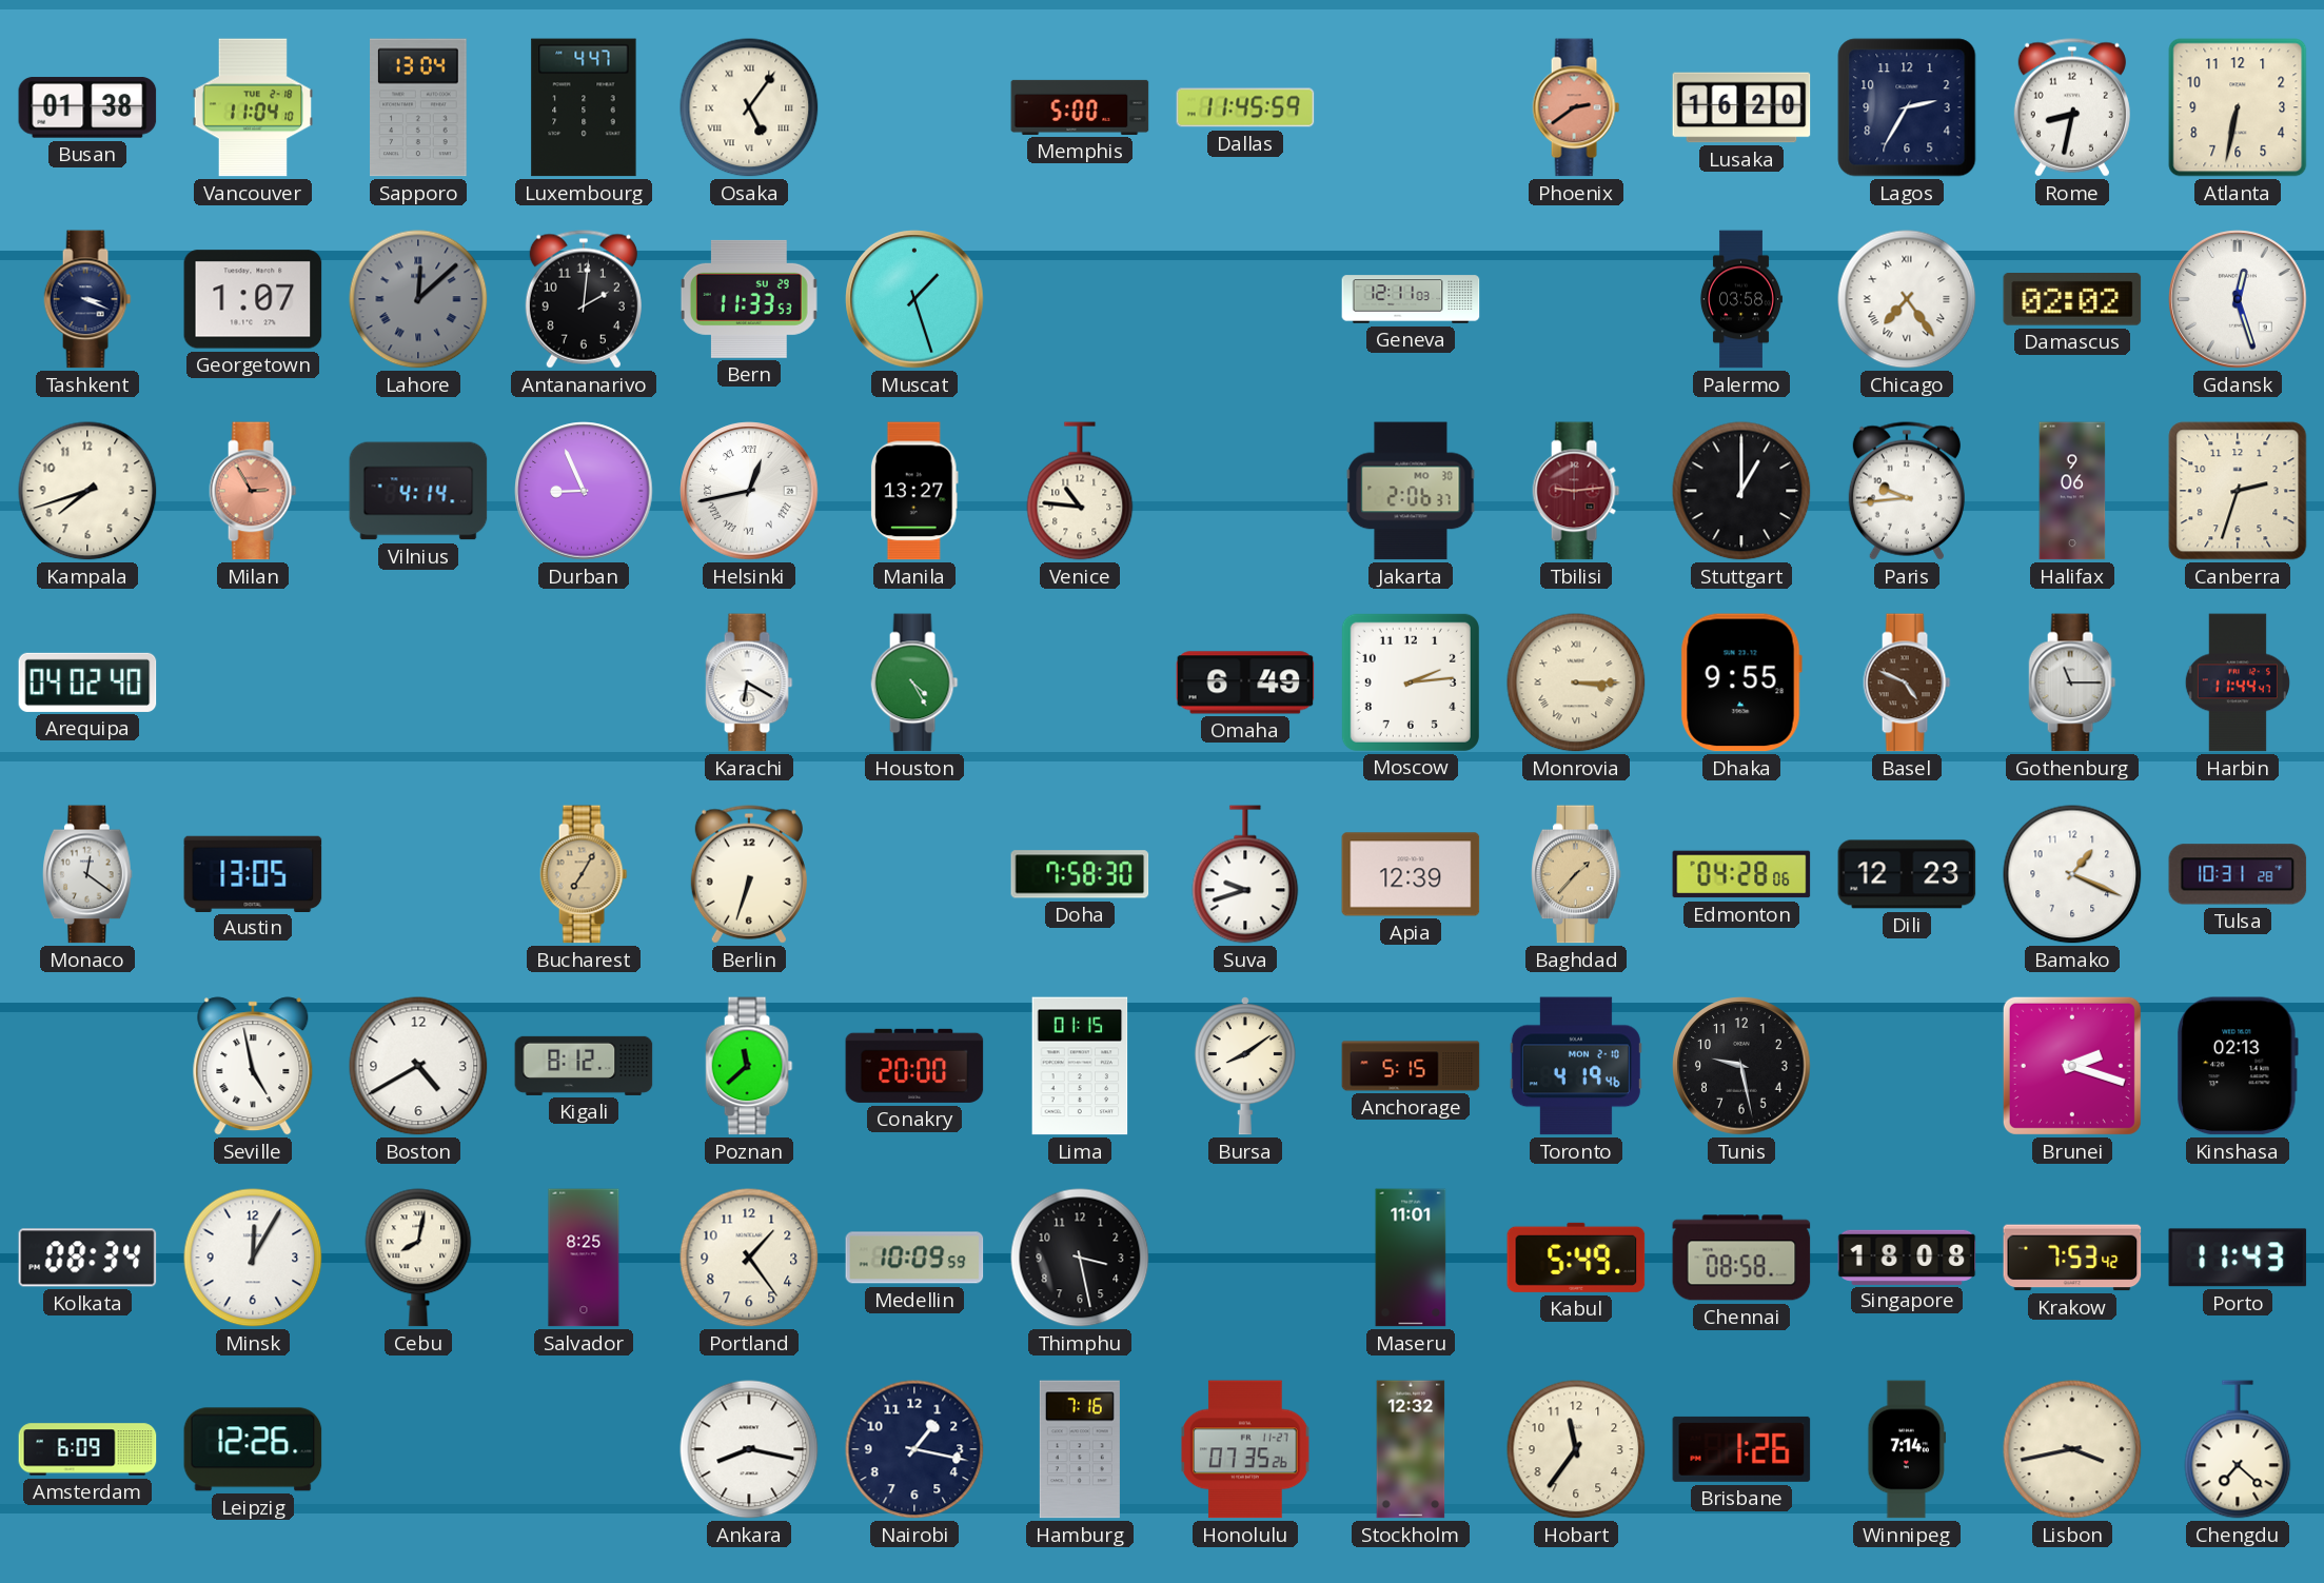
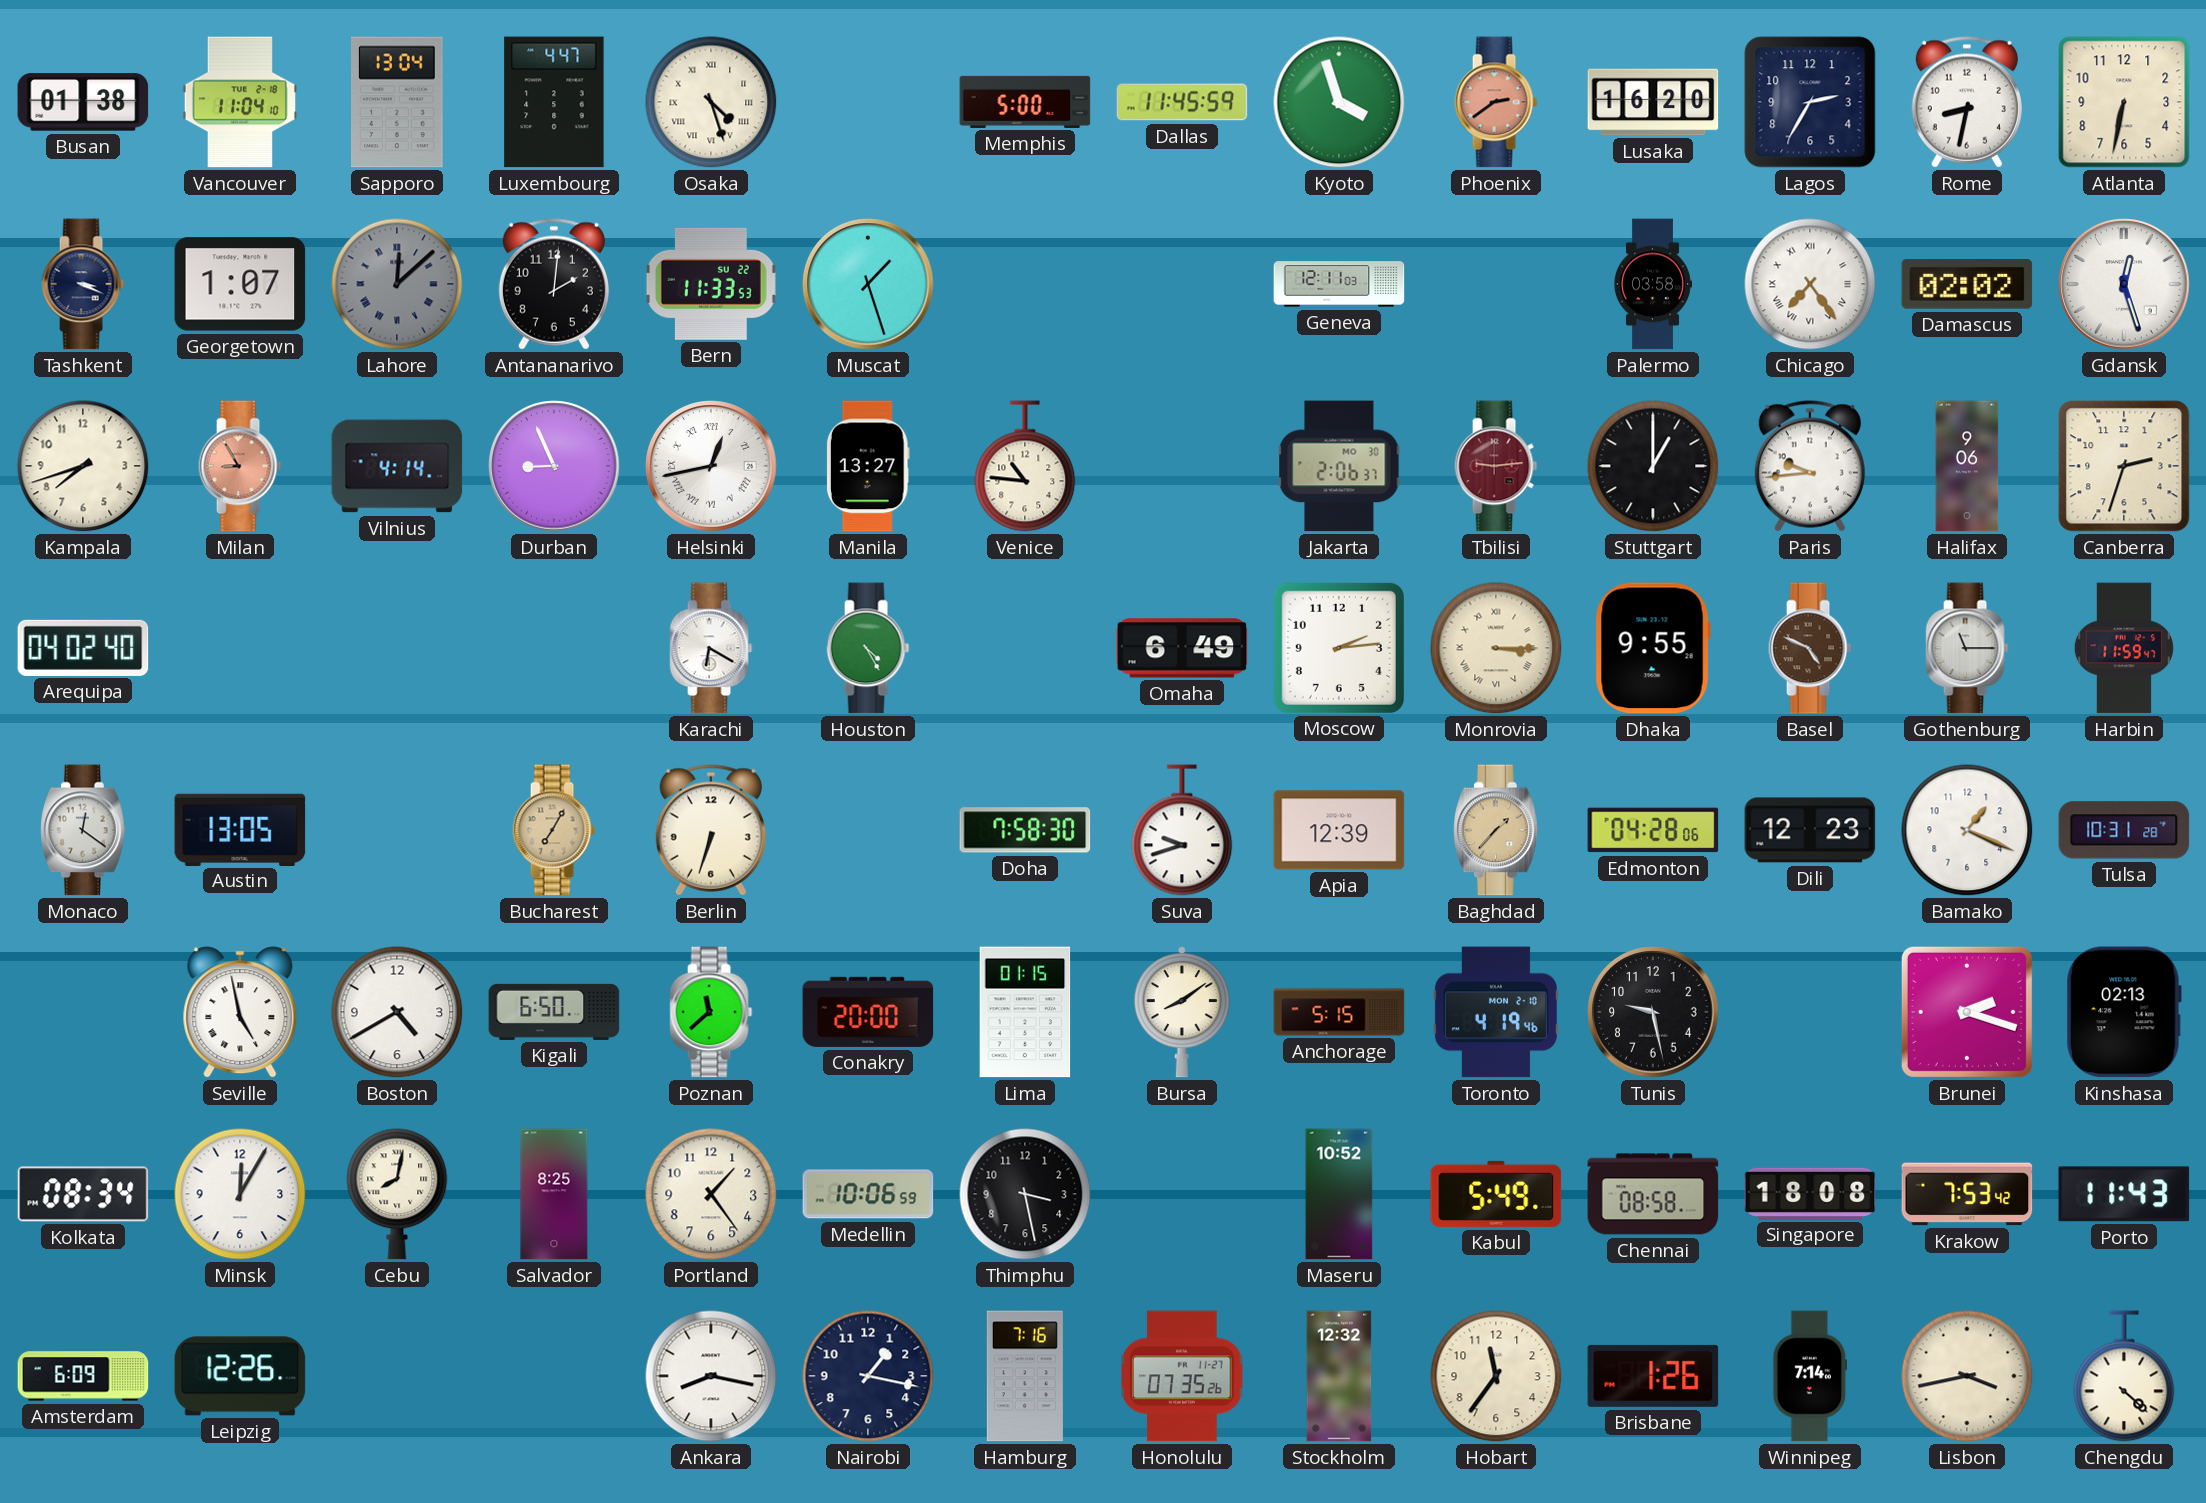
Osaka: 5:06 -> 4:27 (711, 102)
Kyoto: none -> 3:57 (1339, 102)
Bern date: SU 29 -> SU 22 (711, 284)
Milan: 2:55 -> 8:55 (240, 466)
Harbin: 11:44 -> 11:59 (2124, 648)
Kigali: 8:12 -> 6:50 (554, 1012)
Medellin: 10:09 -> 10:06 (868, 1194)
Maseru: 11:01 -> 10:52 (1339, 1194)
Chengdu: 7:22 -> 4:22 (2124, 1376)
